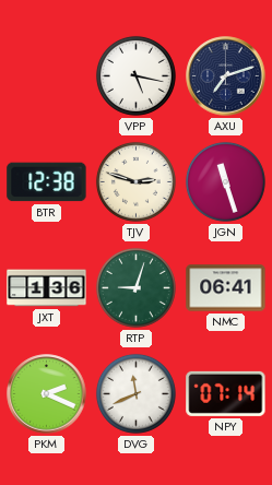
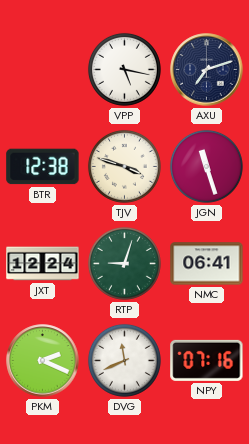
TJV: 2:48 -> 3:48 (124, 166)
JXT: 1:36 -> 12:24 (43, 264)
NPY: 07:14 -> 07:16 (207, 360)
